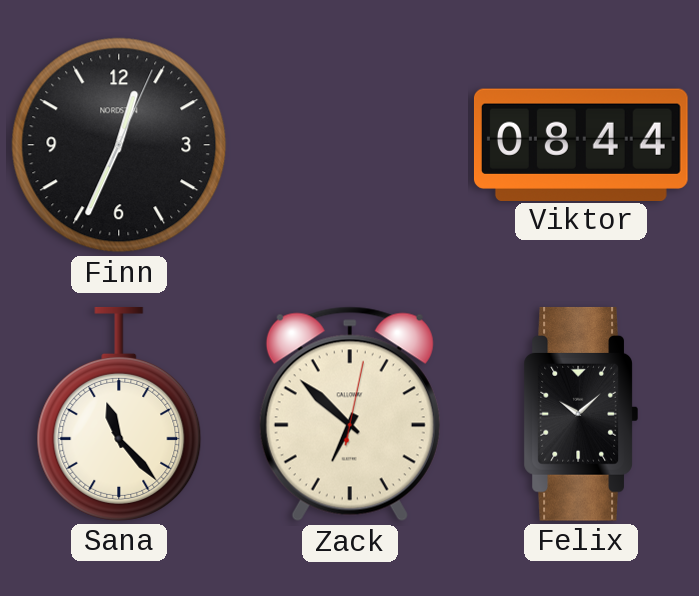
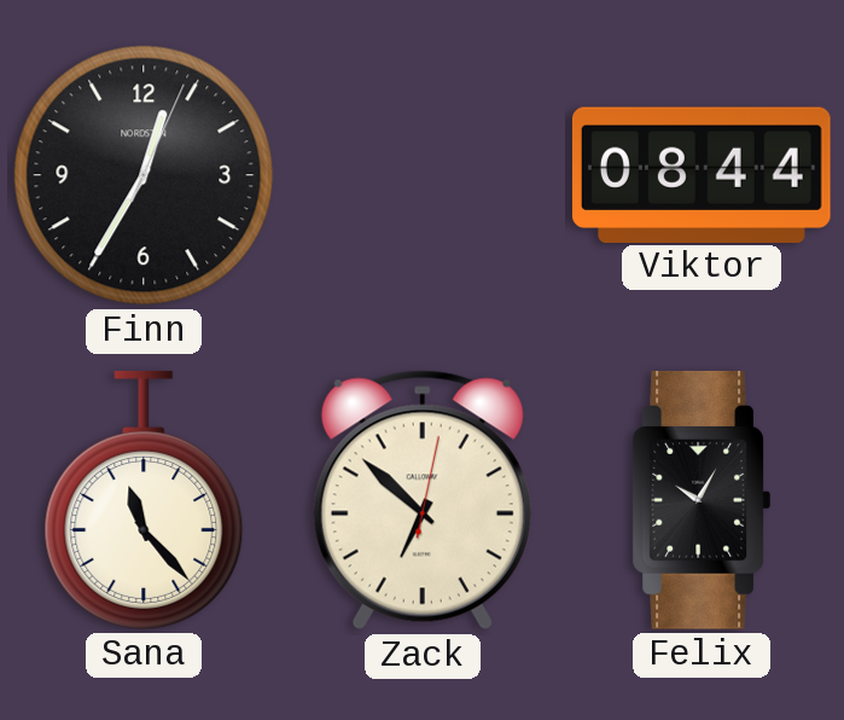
Finn: 12:34 -> 12:35 (144, 175)
Felix: 10:08 -> 10:05 (702, 500)
